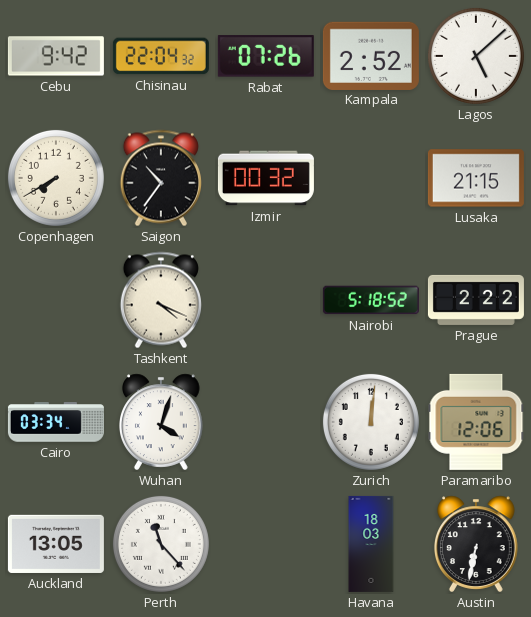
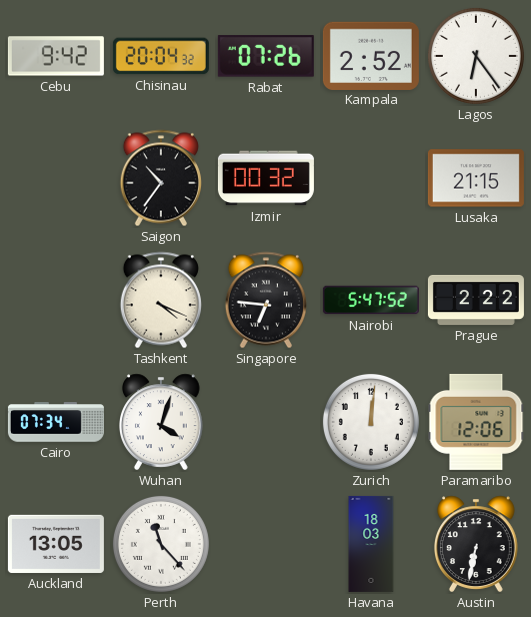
Chisinau: 22:04 -> 20:04 (161, 56)
Lagos: 5:08 -> 6:24 (476, 56)
Copenhagen: 7:40 -> none (56, 178)
Singapore: none -> 6:46 (266, 300)
Nairobi: 5:18 -> 5:47 (371, 300)
Cairo: 03:34 -> 07:34 (56, 422)
